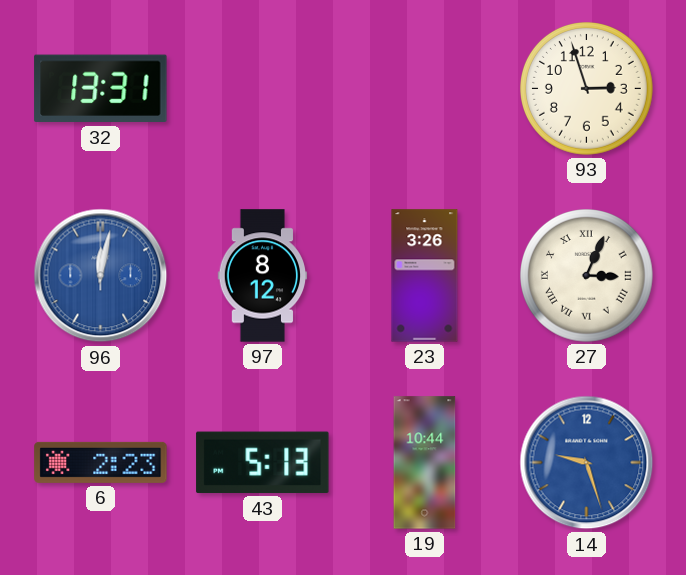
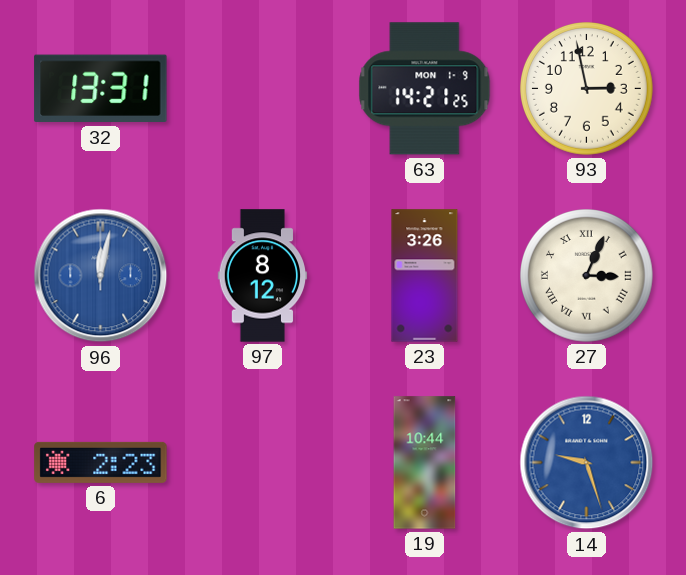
63: none -> 14:21 (425, 89)
93: 2:57 -> 2:58 (587, 89)
43: 5:13 -> none (263, 463)
